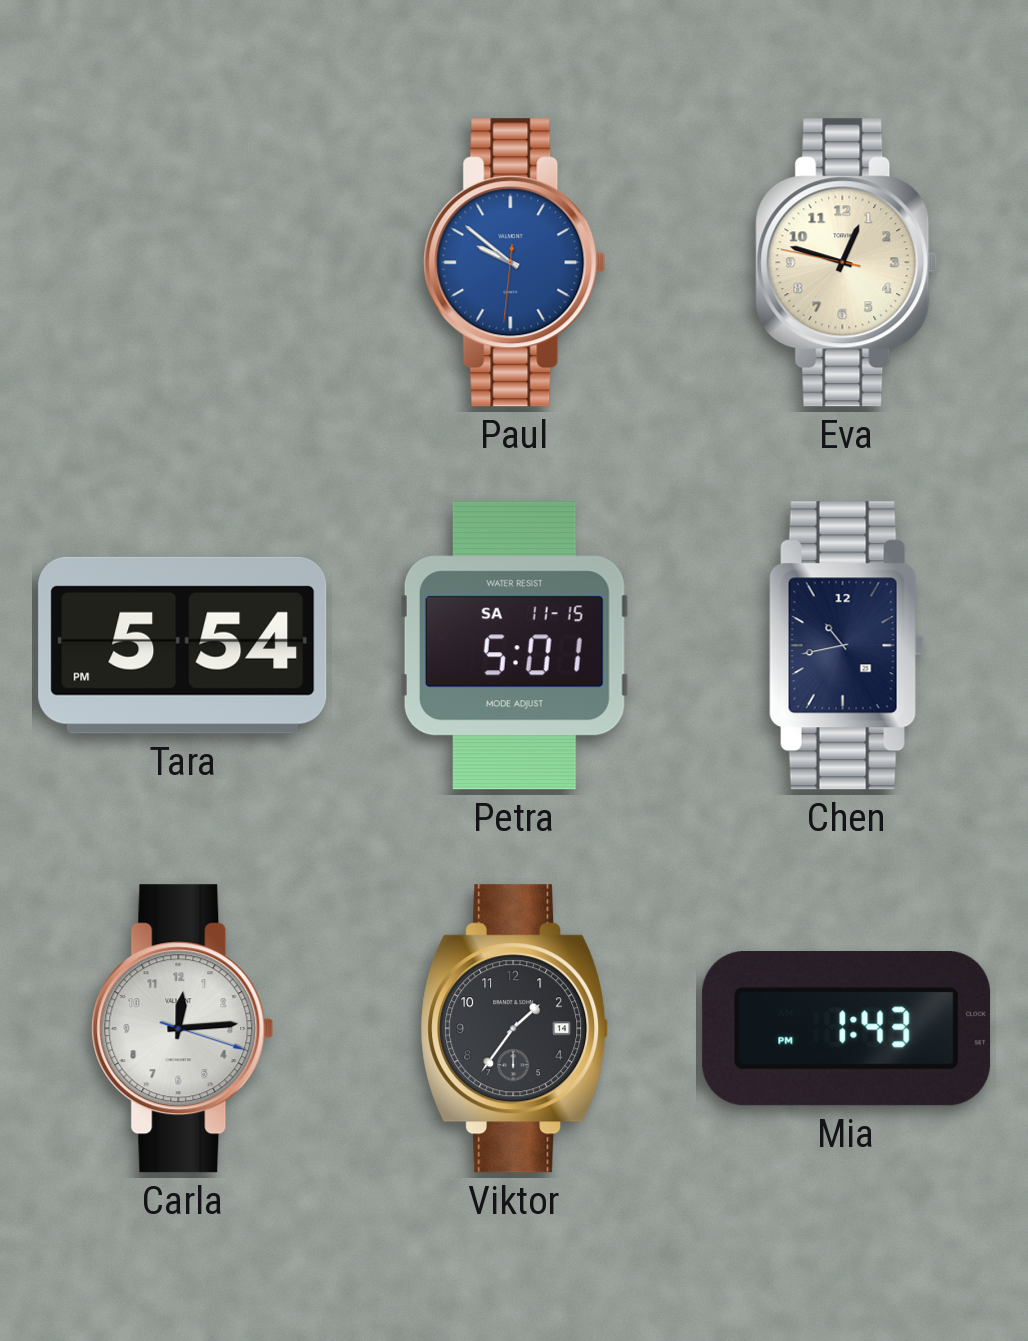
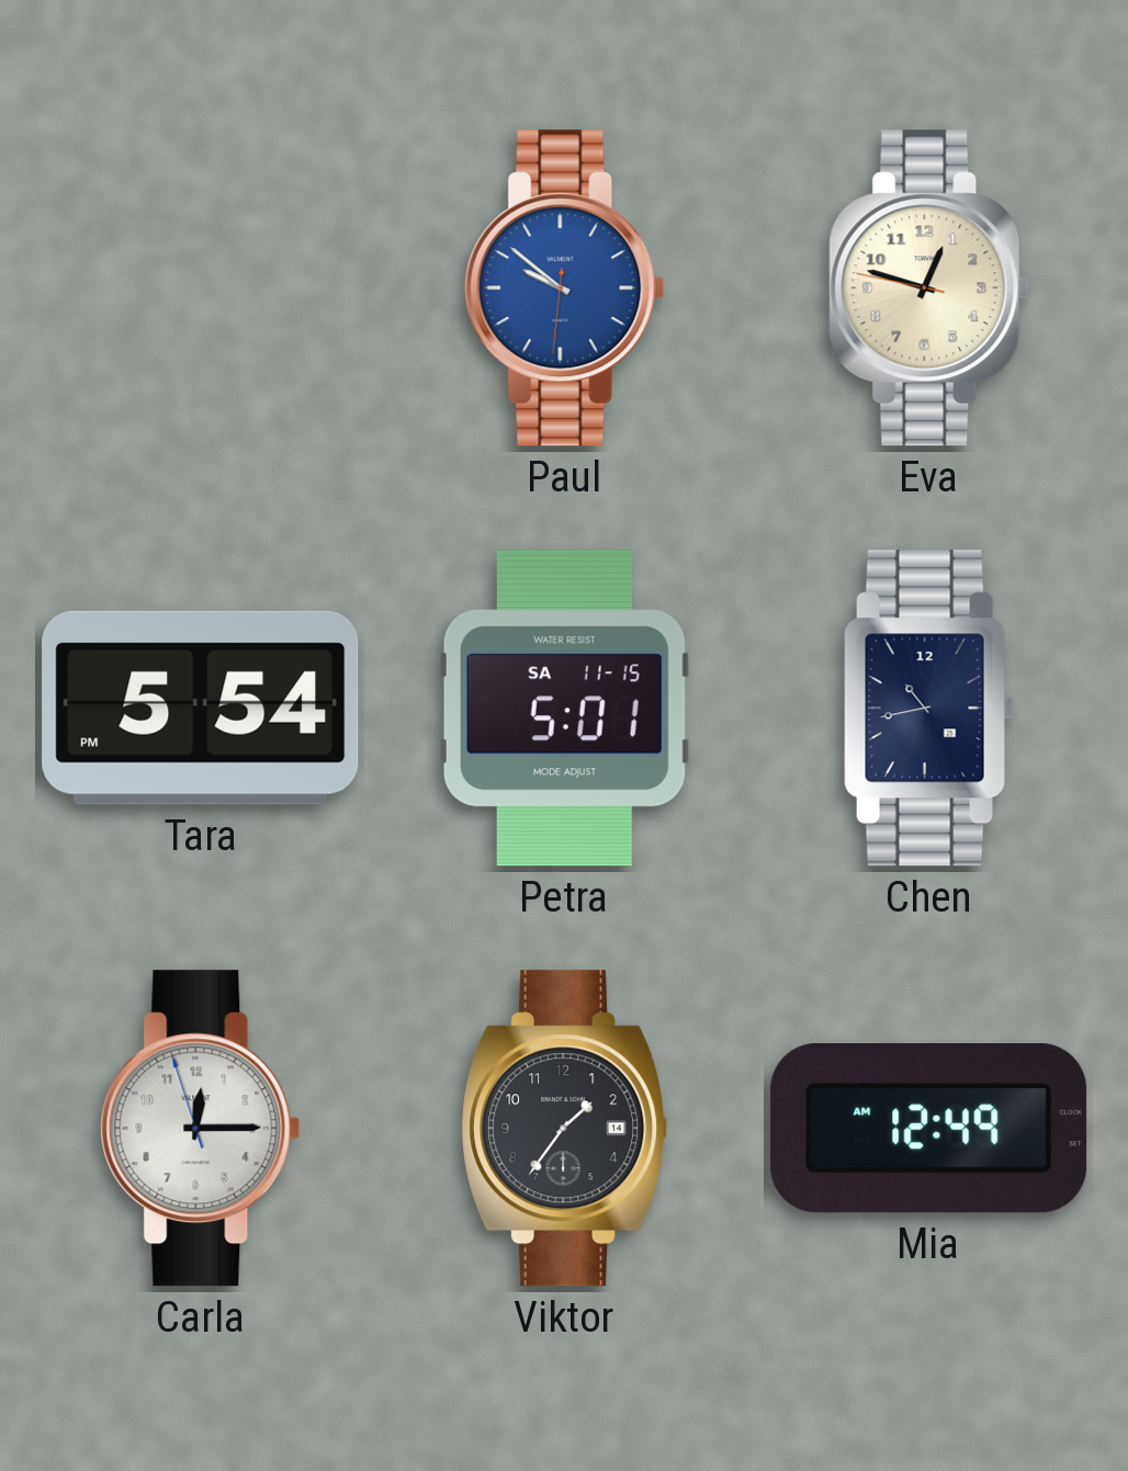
Carla: 12:14:18 -> 12:14:57 (201, 1129)
Mia: 1:43 -> 12:49 (929, 1129)
